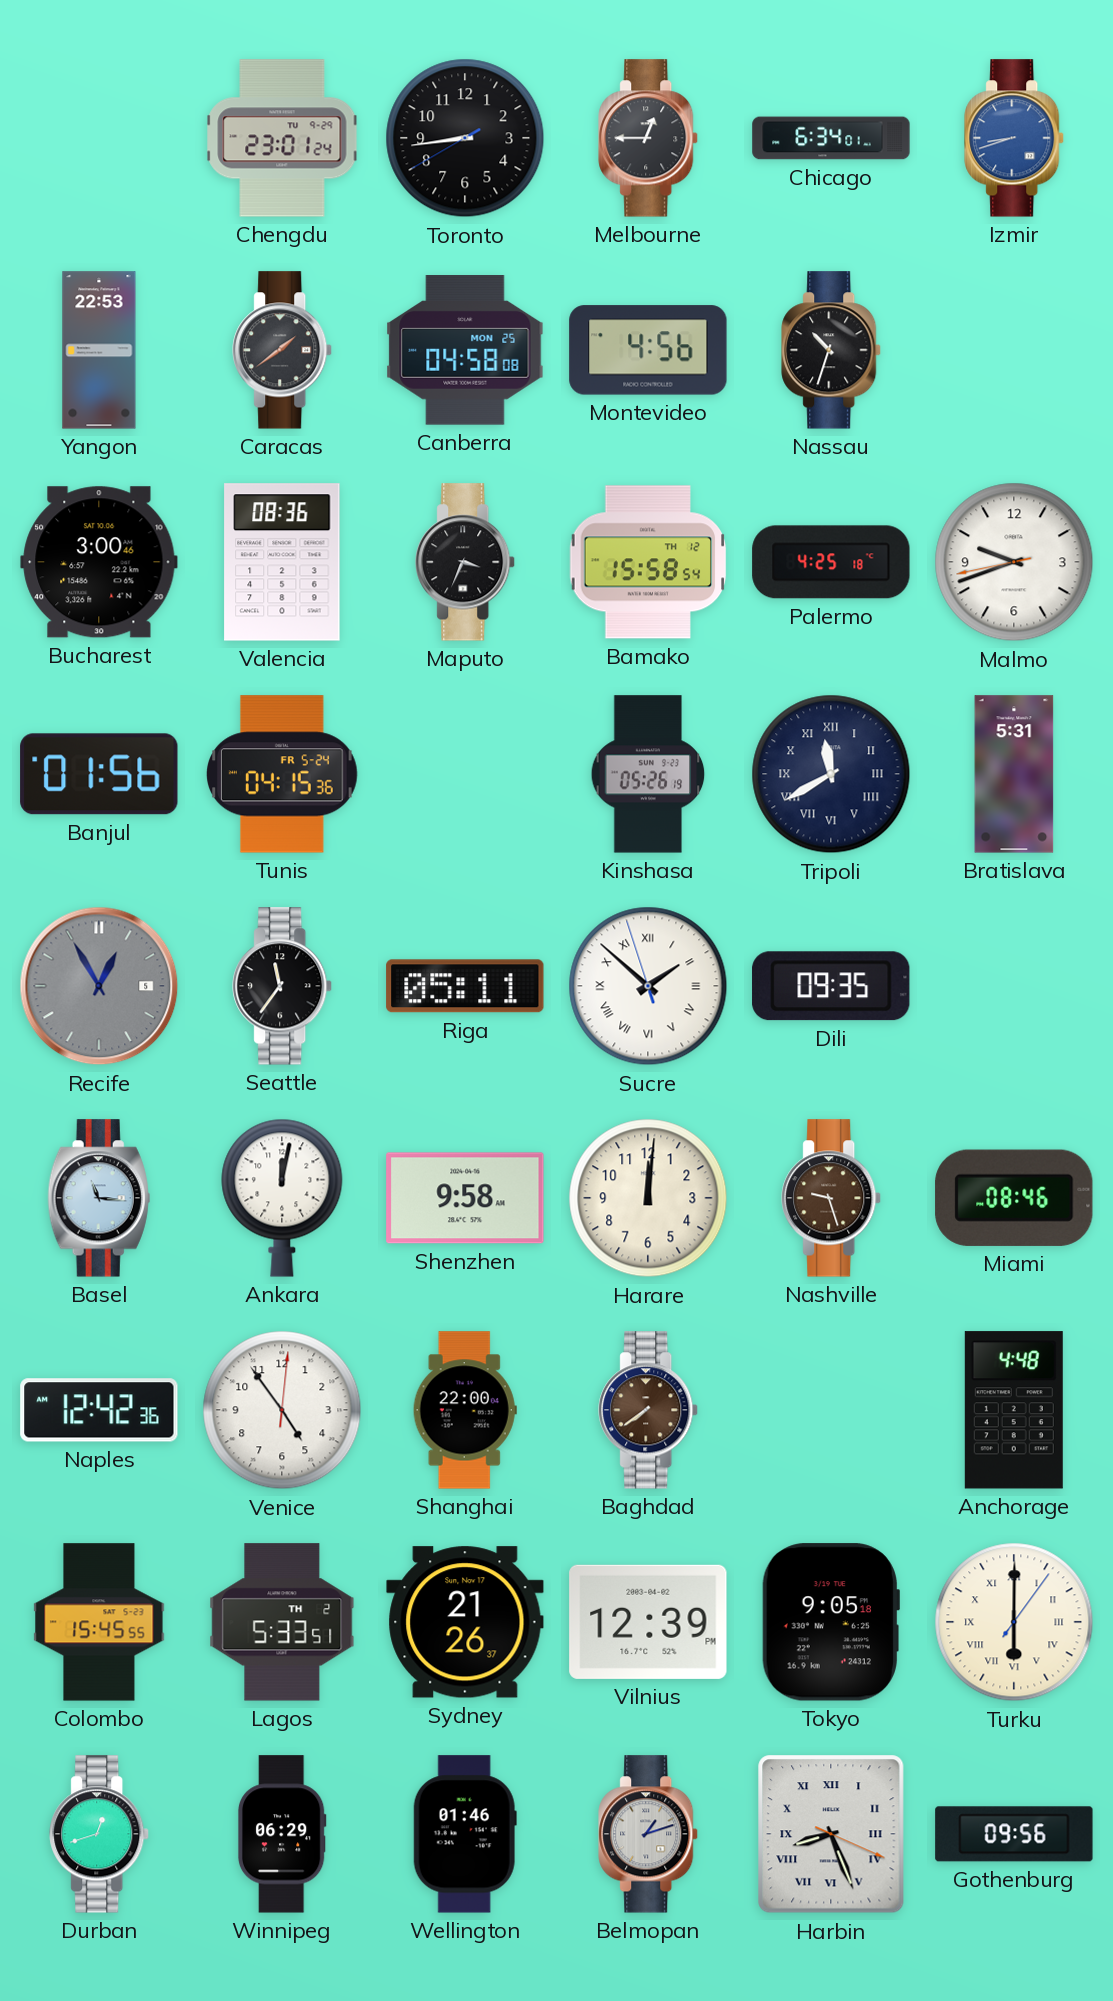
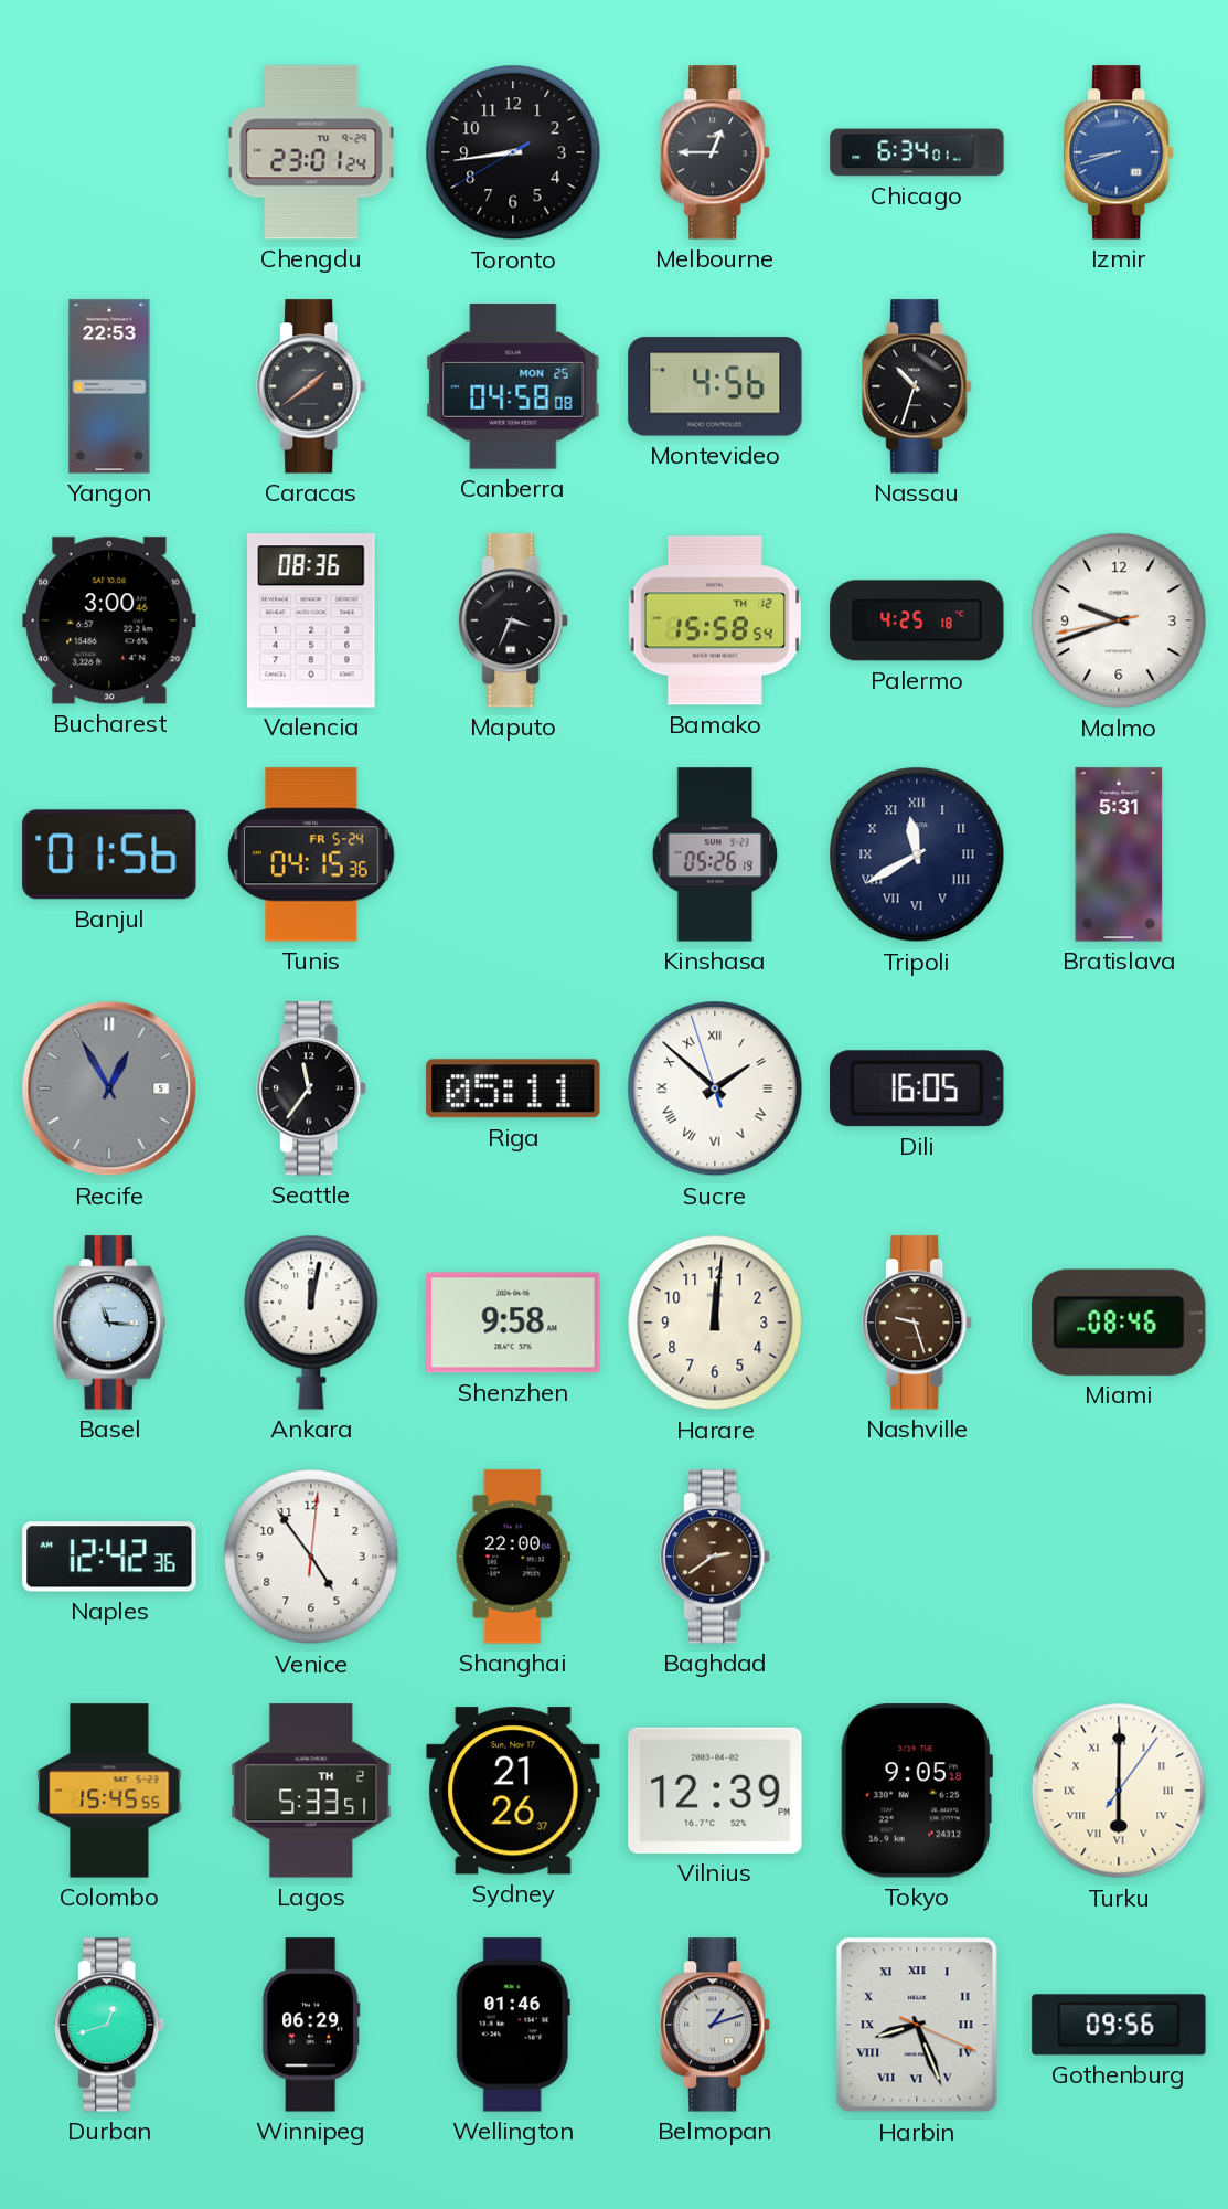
Dili: 09:35 -> 16:05 (917, 1088)
Baghdad: 7:39 -> 2:39 (716, 1557)
Anchorage: 4:48 -> none (1014, 1410)
